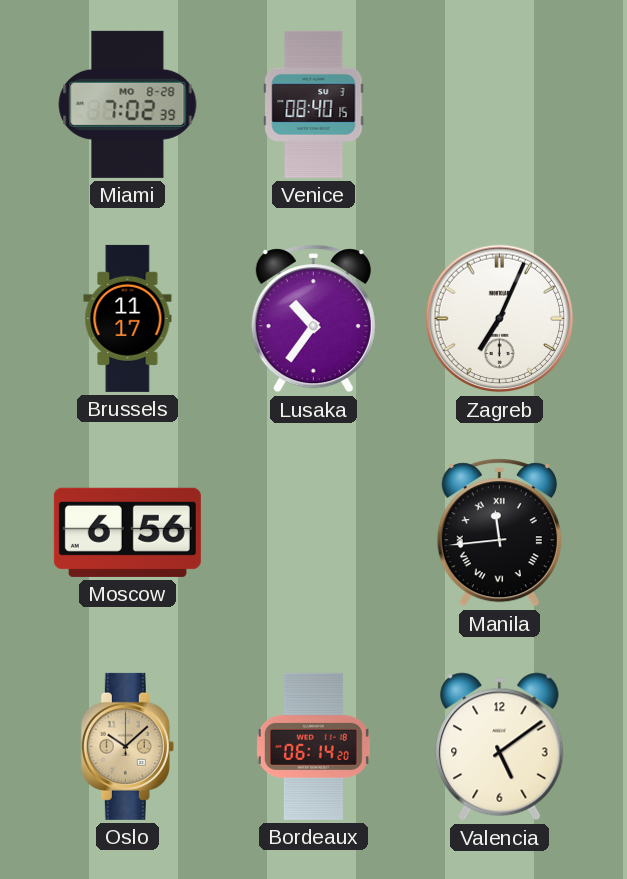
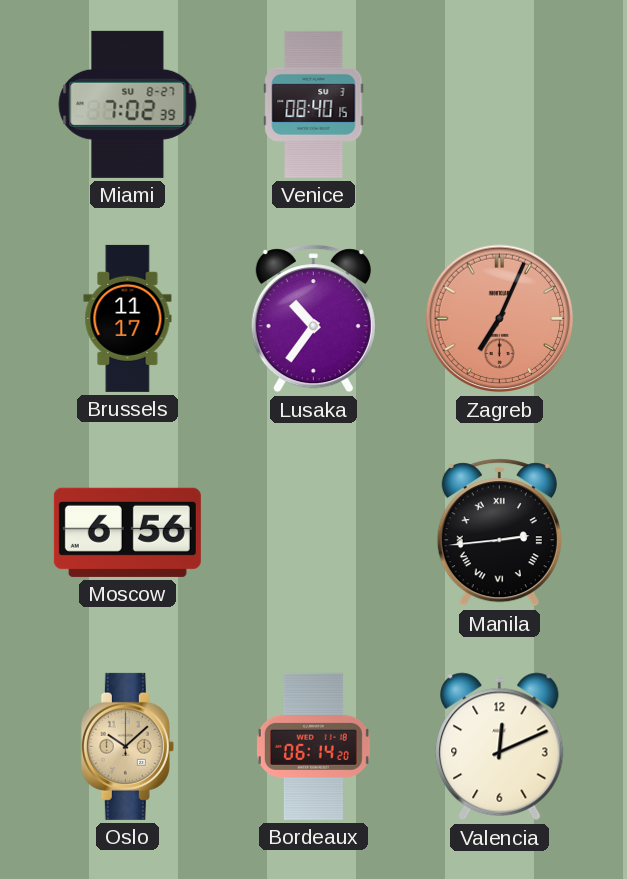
Miami date: MO 8-28 -> SU 8-27 (128, 104)
Zagreb dial: white -> salmon (500, 319)
Manila: 11:44 -> 2:44 (499, 533)
Valencia: 5:09 -> 12:11 (500, 747)
